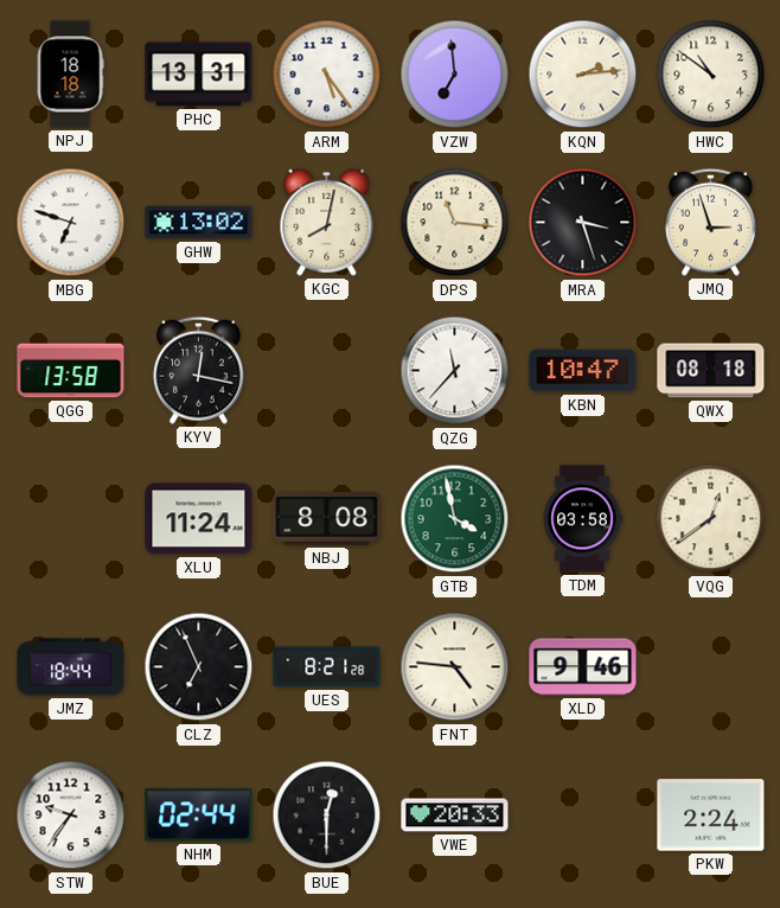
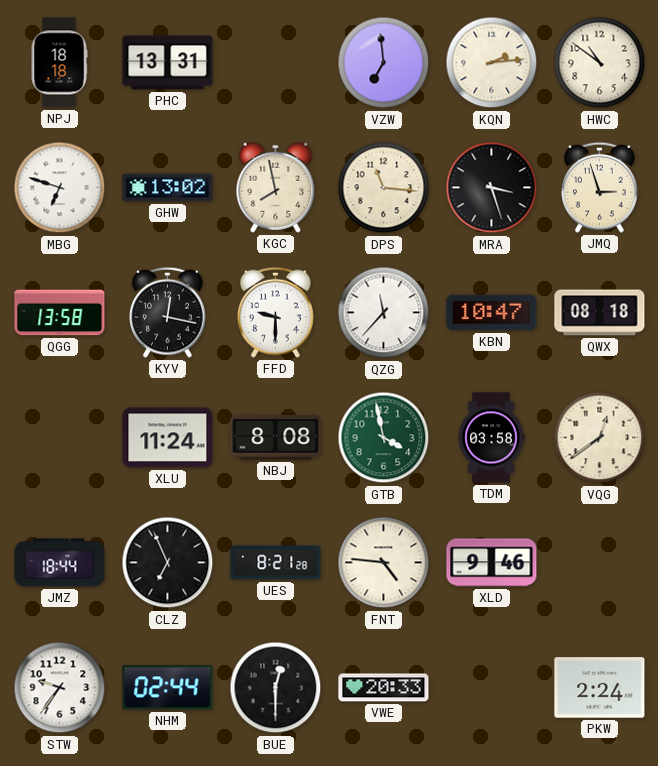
ARM: 5:24 -> none (327, 75)
KGC: 8:02 -> 7:58 (276, 187)
FFD: none -> 9:30 (275, 312)
